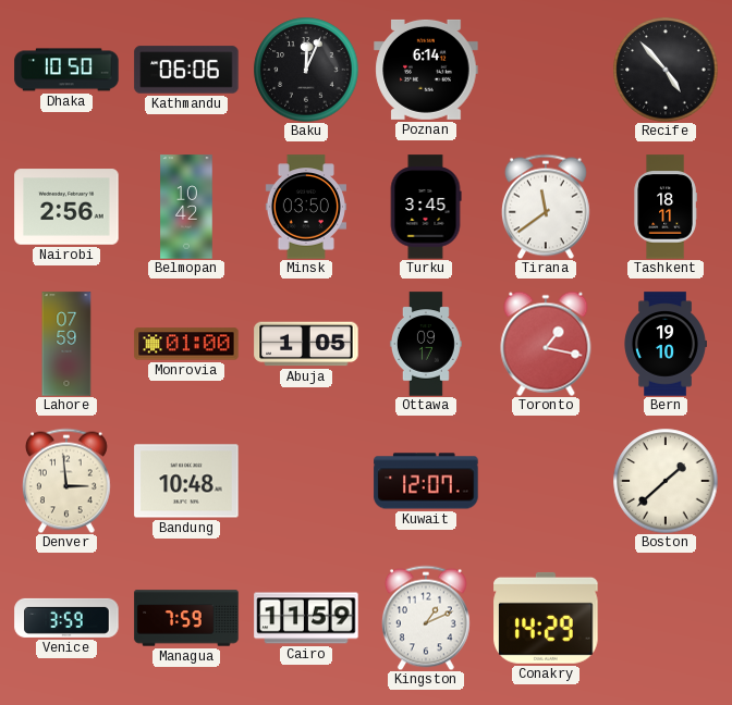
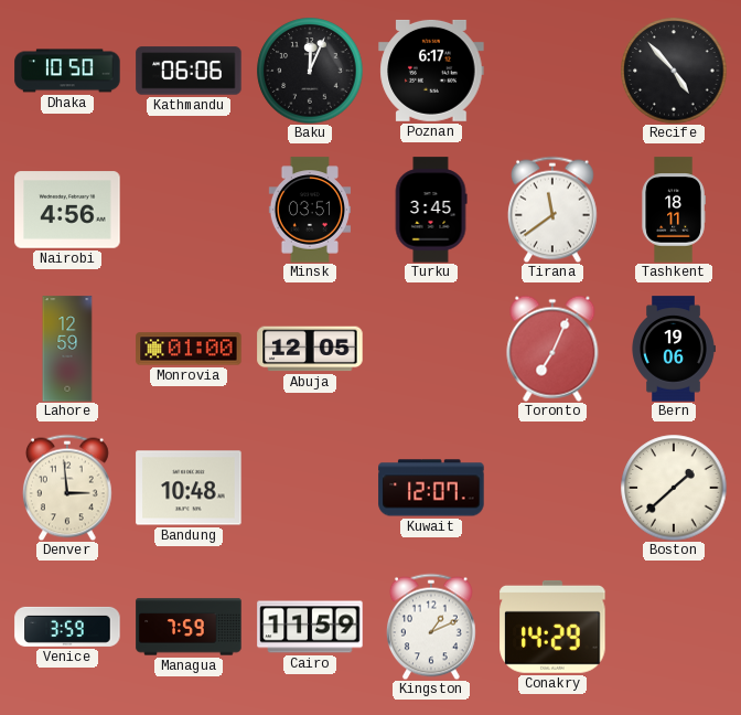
Poznan: 6:14 -> 6:17 (431, 71)
Nairobi: 2:56 -> 4:56 (67, 210)
Belmopan: 10:42 -> none (186, 207)
Minsk: 03:50 -> 03:51 (309, 210)
Lahore: 07:59 -> 12:59 (67, 349)
Abuja: 1:05 -> 12:05 (310, 349)
Ottawa: 09:17 -> none (426, 344)
Toronto: 1:17 -> 7:04 (552, 349)
Bern: 19:10 -> 19:06 (674, 349)
